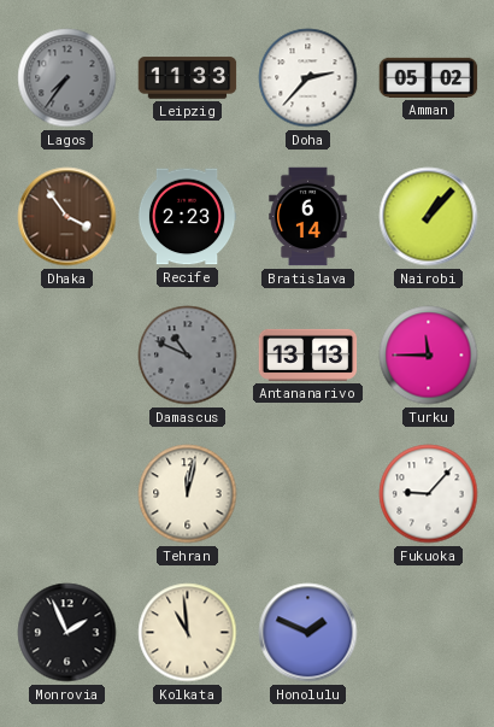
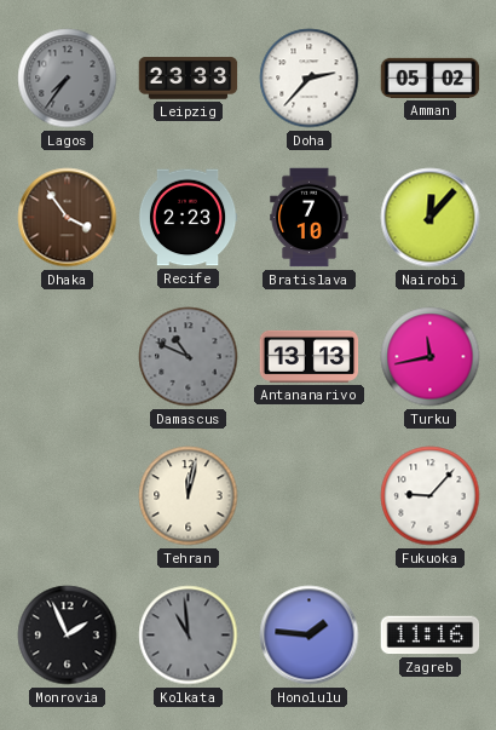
Leipzig: 11:33 -> 23:33 (189, 79)
Bratislava: 6:14 -> 7:10 (310, 218)
Nairobi: 1:07 -> 12:07 (431, 218)
Turku: 11:45 -> 11:43 (431, 357)
Kolkata dial: cream -> grey (189, 636)
Honolulu: 1:49 -> 1:46 (310, 636)
Zagreb: none -> 11:16 (431, 636)
